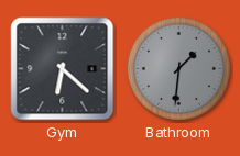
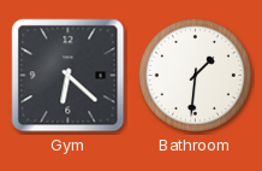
Bathroom dial: grey -> white (195, 75)
